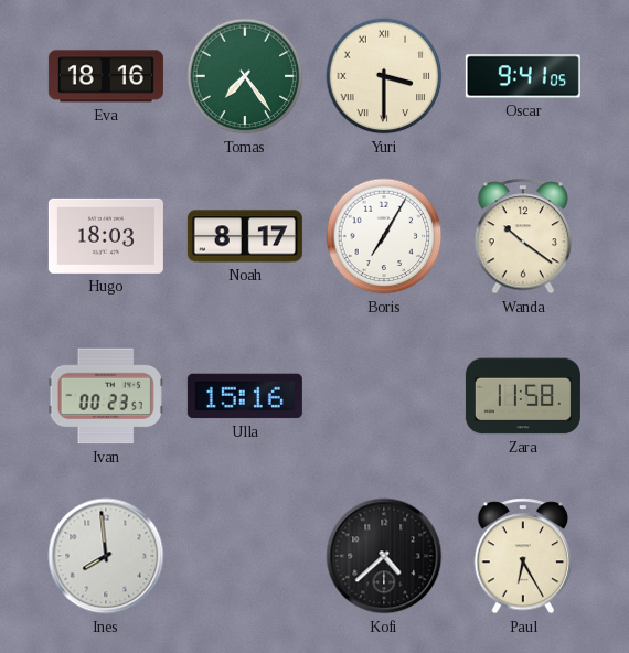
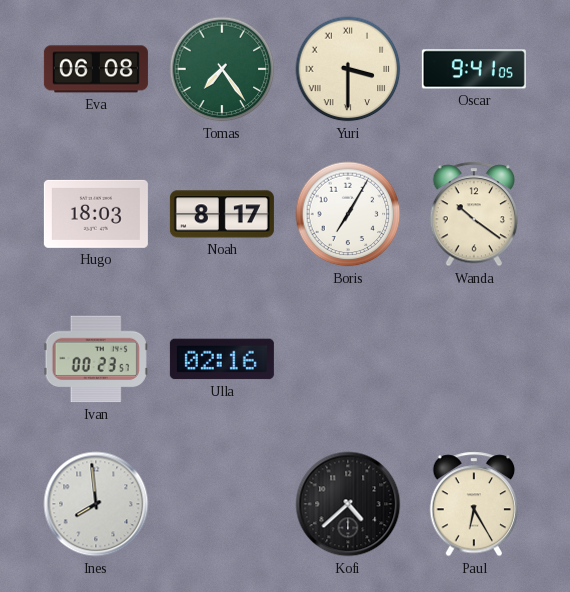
Eva: 18:16 -> 06:08 (96, 69)
Ulla: 15:16 -> 02:16 (222, 359)
Zara: 11:58 -> none (523, 396)
